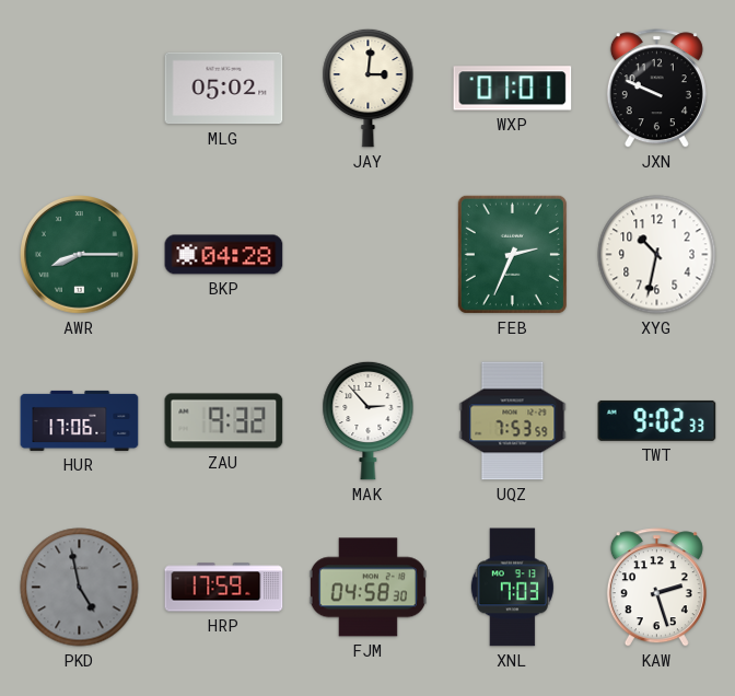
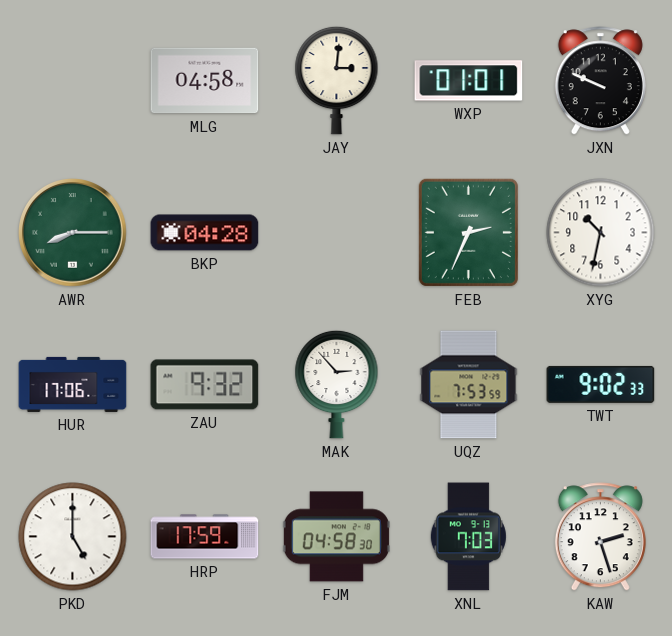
MLG: 05:02 -> 04:58 (205, 81)
PKD: 4:58 -> 5:00 (73, 537)
PKD dial: grey -> white (73, 537)
